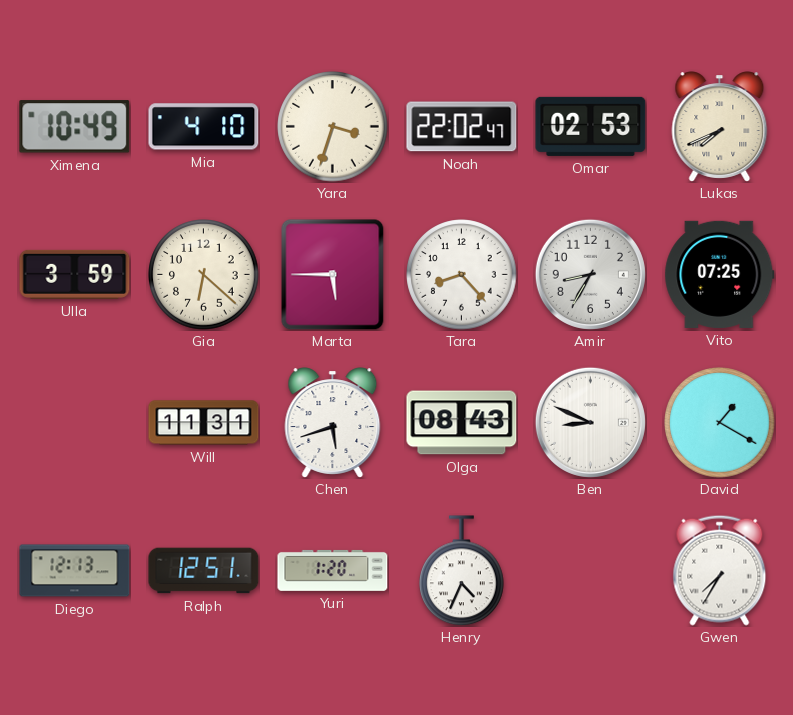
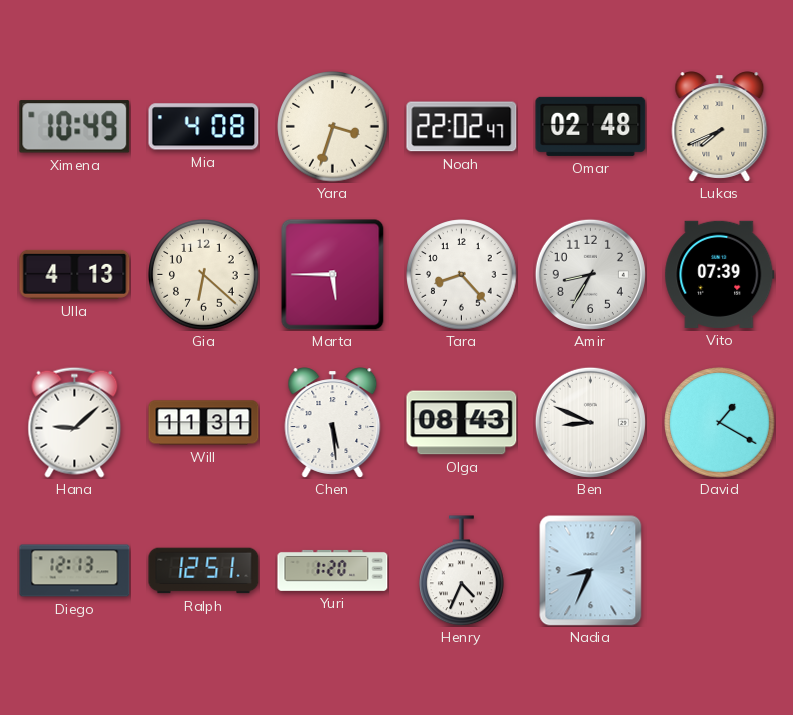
Mia: 4:10 -> 4:08 (204, 127)
Omar: 02:53 -> 02:48 (591, 126)
Ulla: 3:59 -> 4:13 (75, 274)
Vito: 07:25 -> 07:39 (720, 274)
Hana: none -> 9:08 (75, 422)
Chen: 5:42 -> 5:29 (333, 423)
Nadia: none -> 8:34 (591, 571)
Gwen: 7:35 -> none (720, 570)
